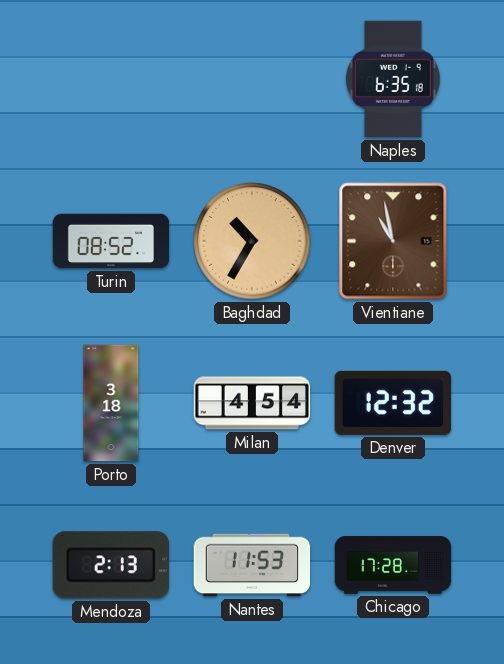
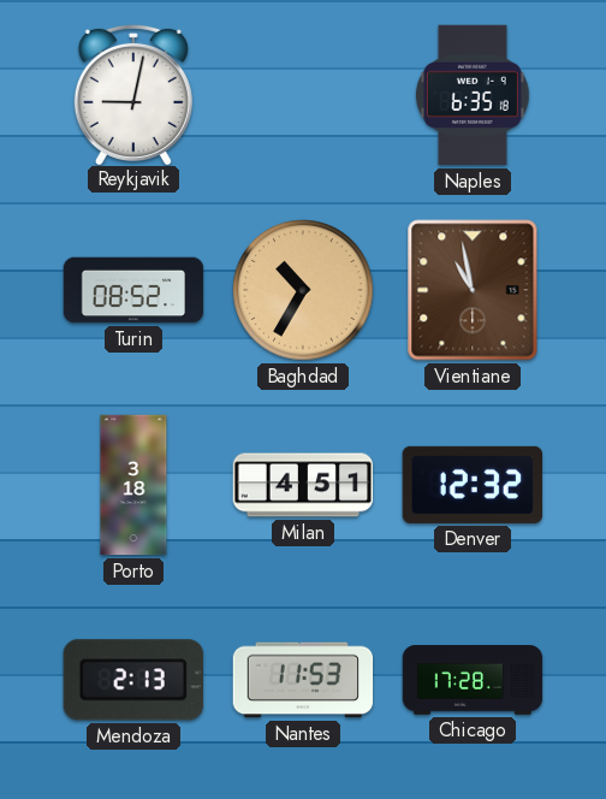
Reykjavik: none -> 9:02 (133, 94)
Milan: 4:54 -> 4:51 (303, 485)
